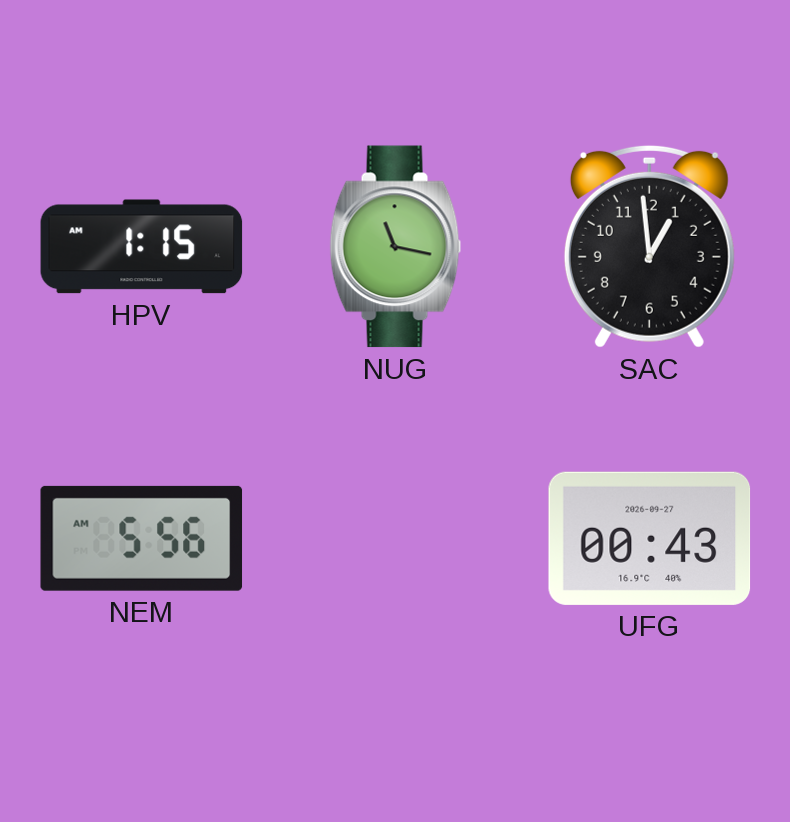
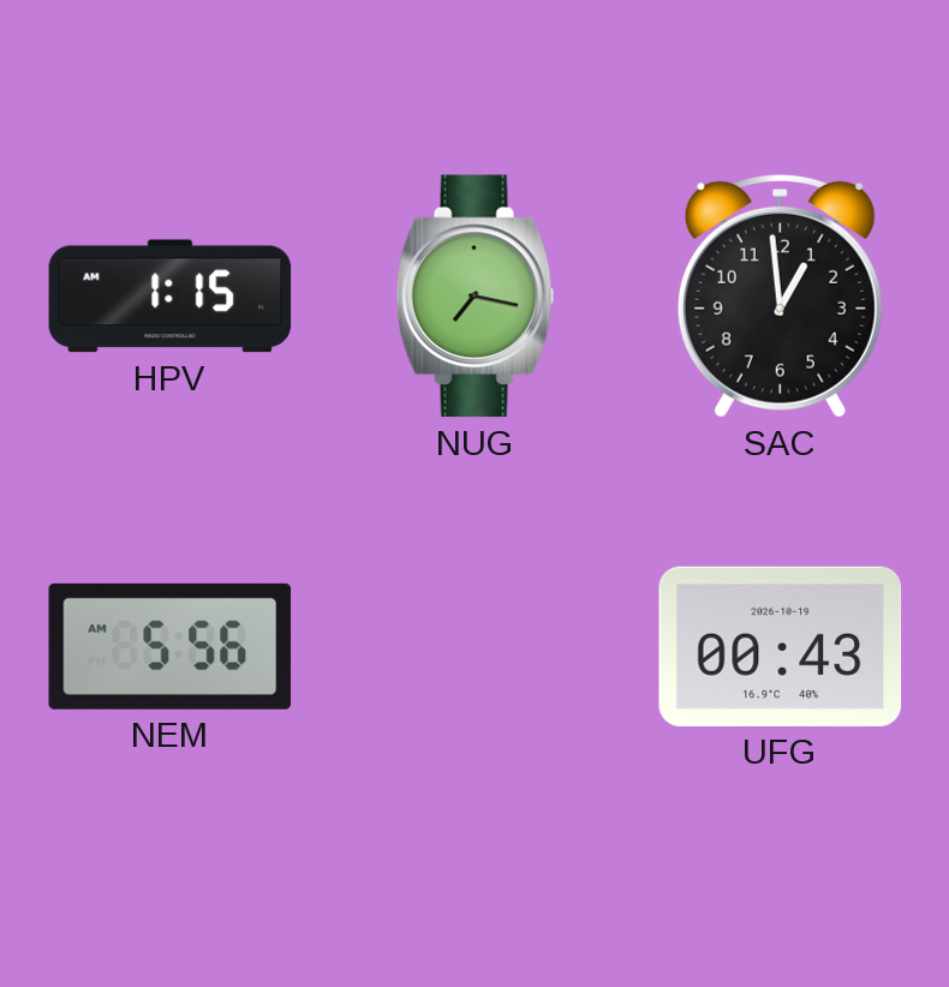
NUG: 11:17 -> 7:17 (476, 297)
UFG date: 2026-09-27 -> 2026-10-19 (781, 646)
